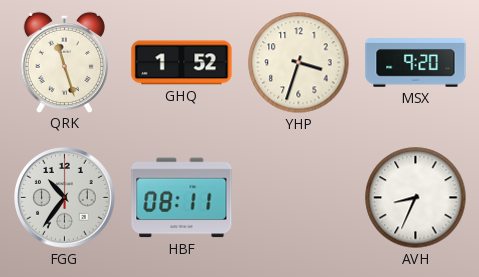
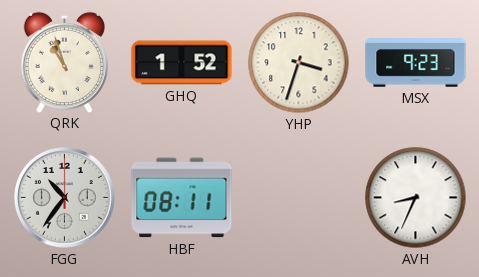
QRK: 11:27 -> 10:57 (64, 62)
MSX: 9:20 -> 9:23 (416, 63)
